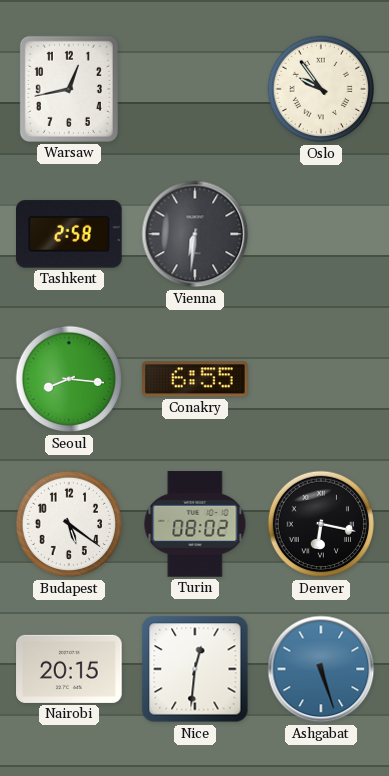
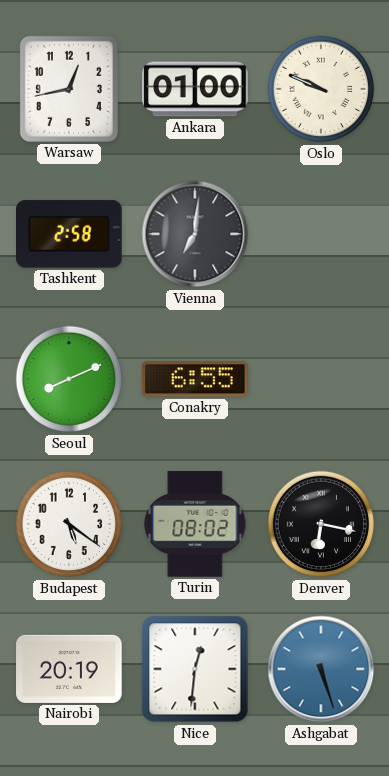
Ankara: none -> 01:00 (195, 89)
Oslo: 9:54 -> 9:49 (321, 89)
Vienna: 6:31 -> 7:01 (195, 234)
Seoul: 8:16 -> 8:11 (69, 379)
Nairobi: 20:15 -> 20:19 (69, 669)
